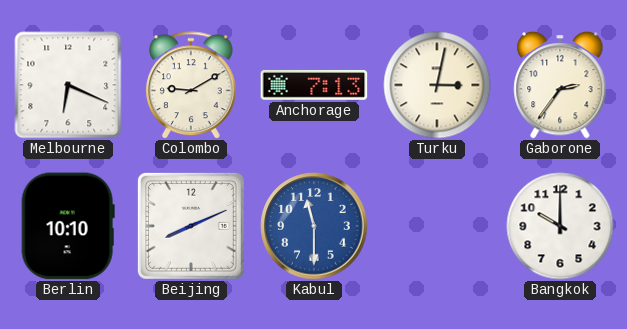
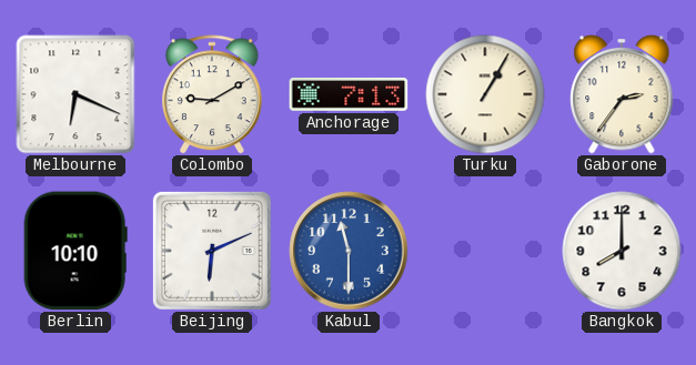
Turku: 3:02 -> 1:05 (485, 94)
Beijing: 8:11 -> 6:11 (212, 251)
Bangkok: 10:00 -> 8:00 (622, 251)
